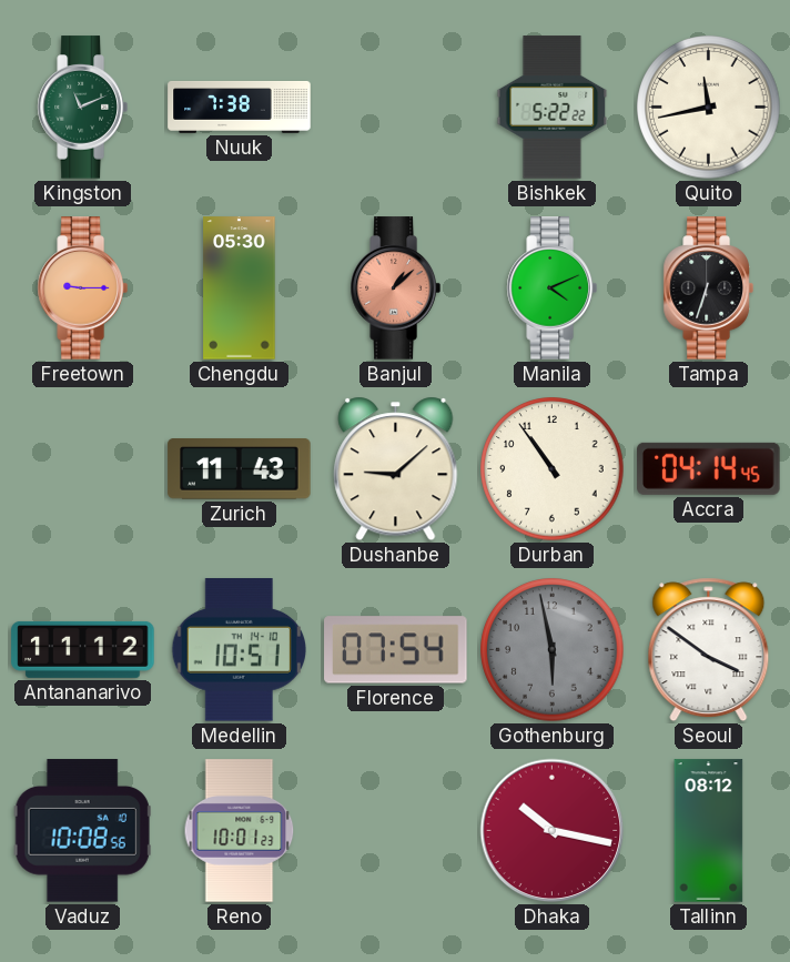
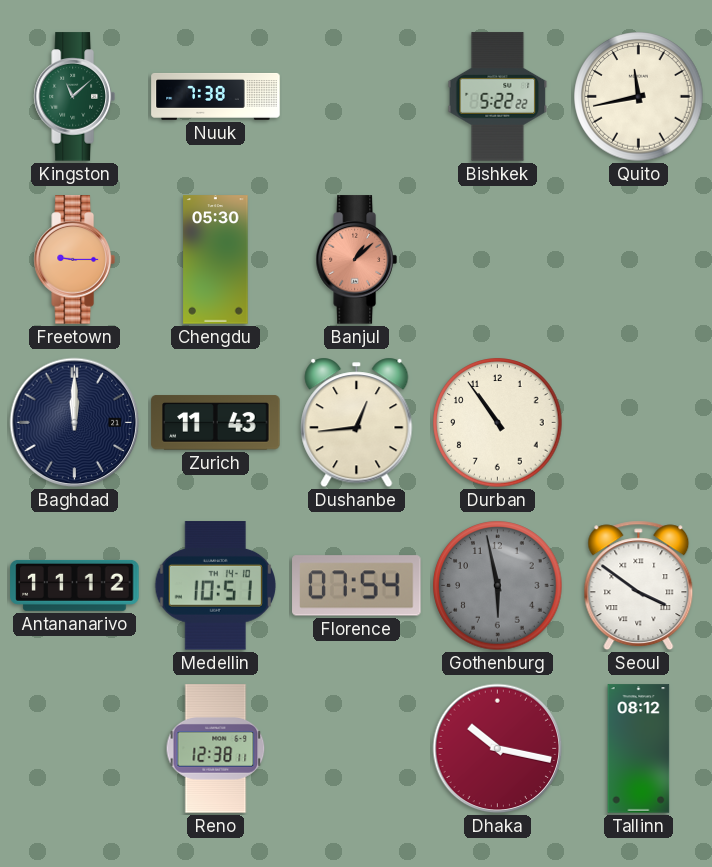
Kingston: 11:11 -> 11:08 (74, 97)
Manila: 4:11 -> none (551, 288)
Tampa: 6:33 -> none (708, 288)
Baghdad: none -> 12:00 (75, 423)
Dushanbe: 9:08 -> 12:44 (357, 423)
Accra: 04:14 -> none (709, 468)
Vaduz: 10:08 -> none (82, 831)
Reno: 10:01 -> 12:38 (216, 749)
